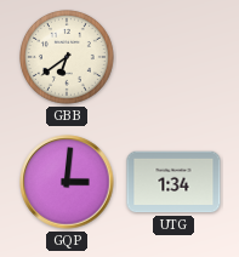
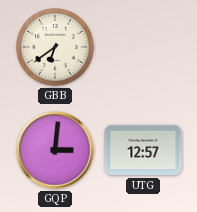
UTG: 1:34 -> 12:57 (143, 150)
